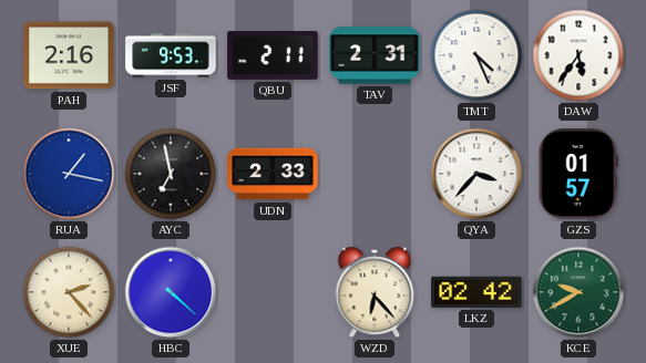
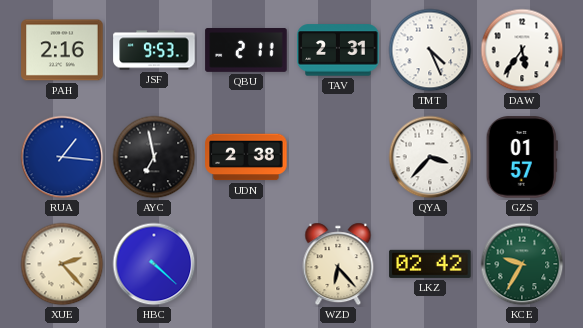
RUA: 1:17 -> 1:16 (62, 157)
UDN: 2:33 -> 2:38 (246, 157)
KCE: 9:40 -> 9:35 (522, 264)
